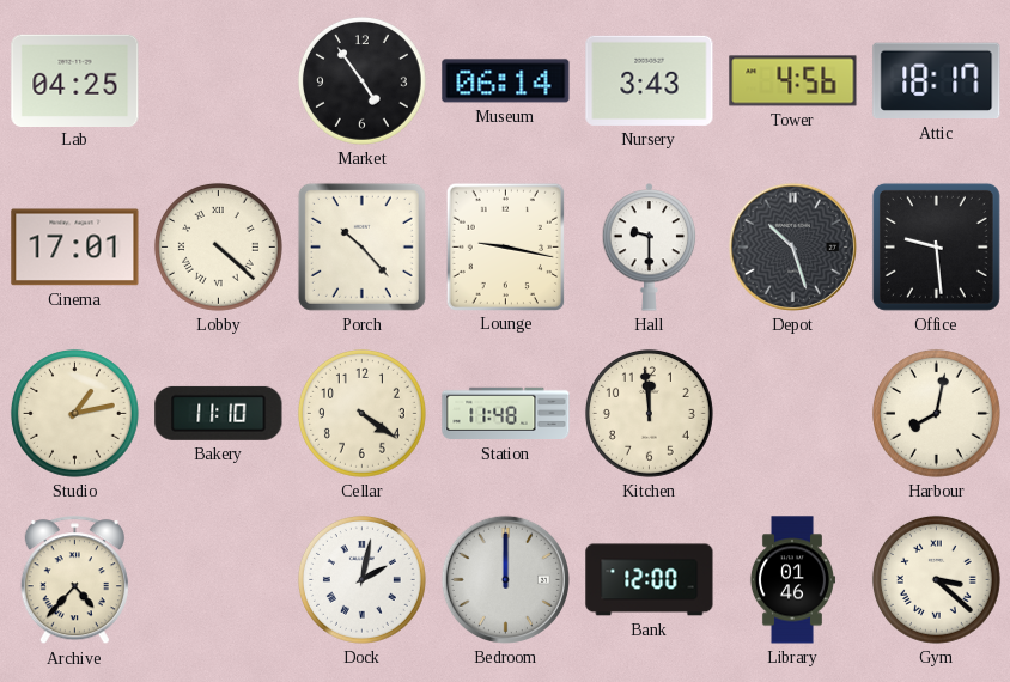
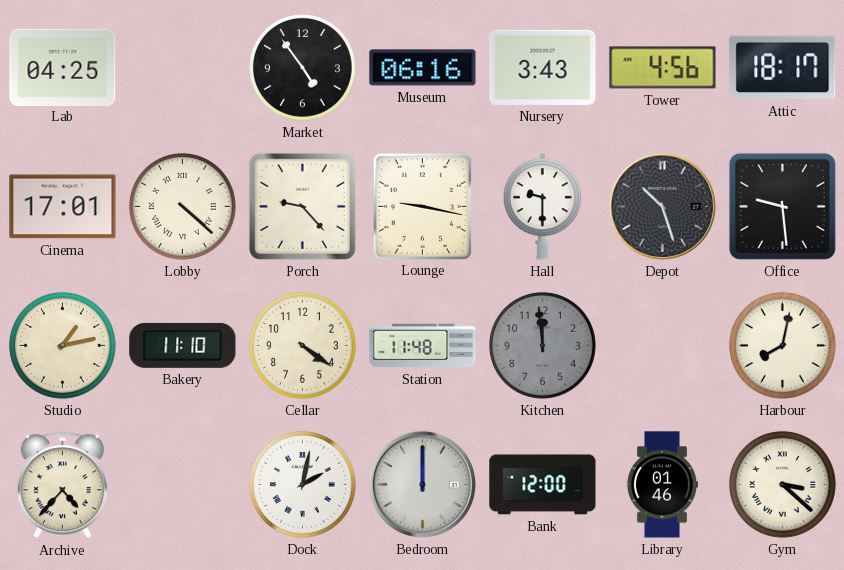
Museum: 06:14 -> 06:16 (423, 68)
Porch: 10:23 -> 9:23 (302, 206)
Kitchen dial: cream -> grey (542, 345)
